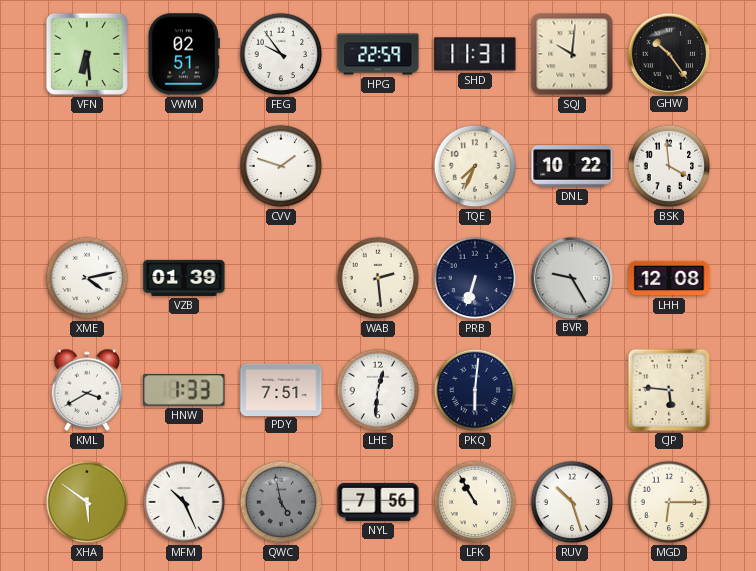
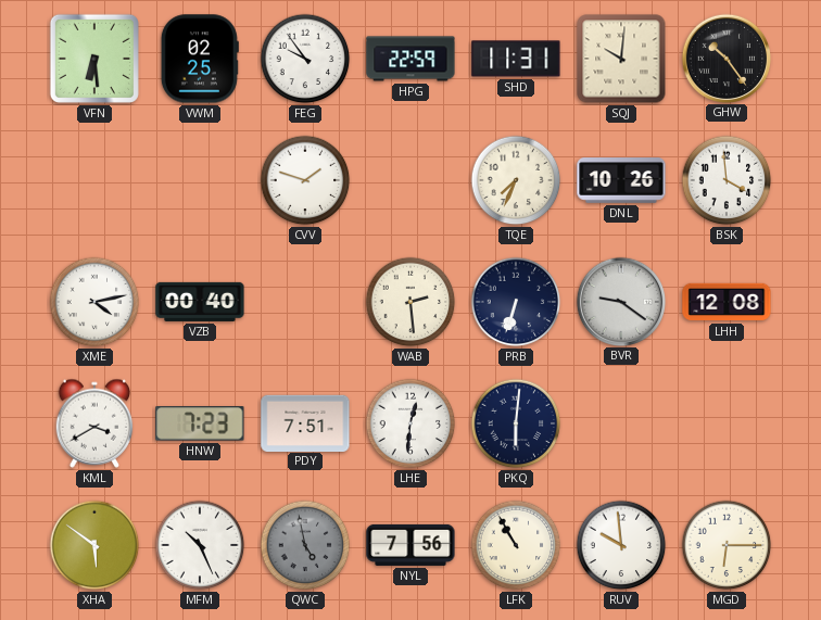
VWM: 02:51 -> 02:25 (200, 59)
DNL: 10:22 -> 10:26 (621, 181)
VZB: 01:39 -> 00:40 (200, 302)
BVR: 9:25 -> 9:21 (620, 301)
HNW: 1:33 -> 7:23 (200, 423)
CJP: 5:46 -> none (669, 390)
RUV: 10:27 -> 9:59 (621, 545)
